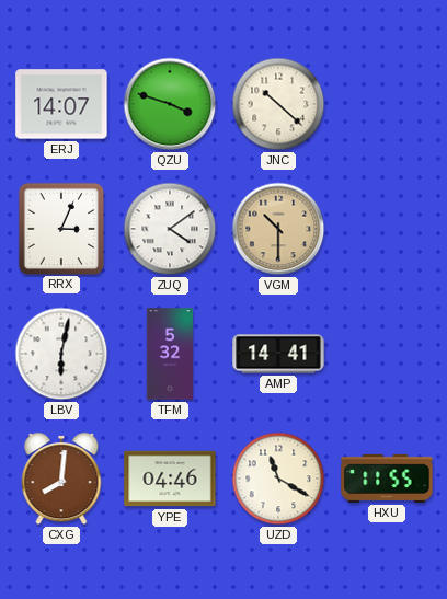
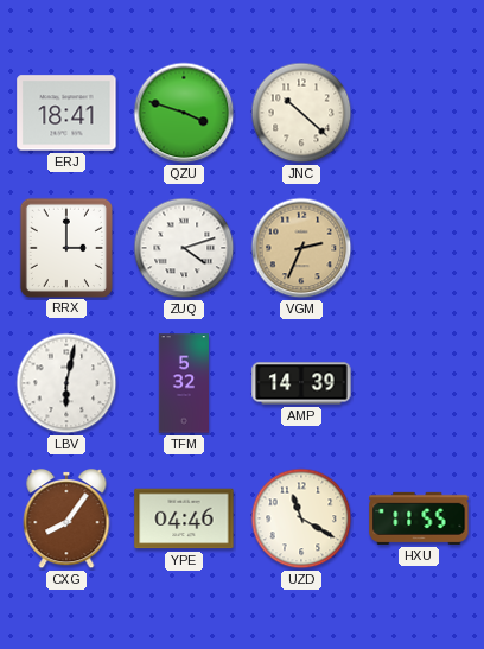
ERJ: 14:07 -> 18:41 (66, 113)
RRX: 3:04 -> 3:00 (66, 247)
ZUQ: 4:09 -> 4:12 (184, 248)
VGM: 10:30 -> 2:34 (301, 248)
AMP: 14:41 -> 14:39 (301, 383)
CXG: 8:01 -> 8:06 (66, 518)
